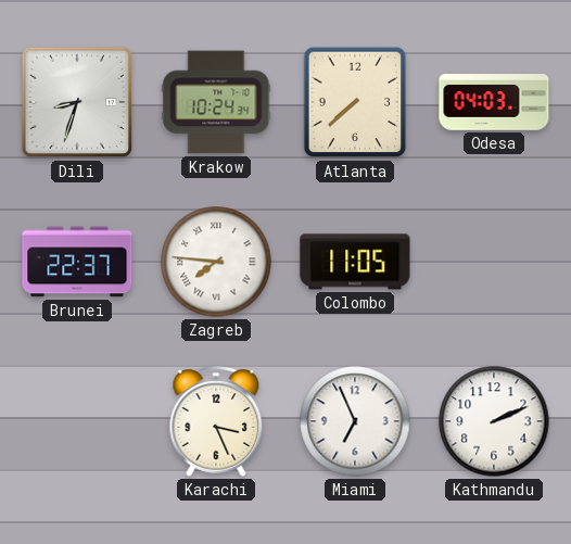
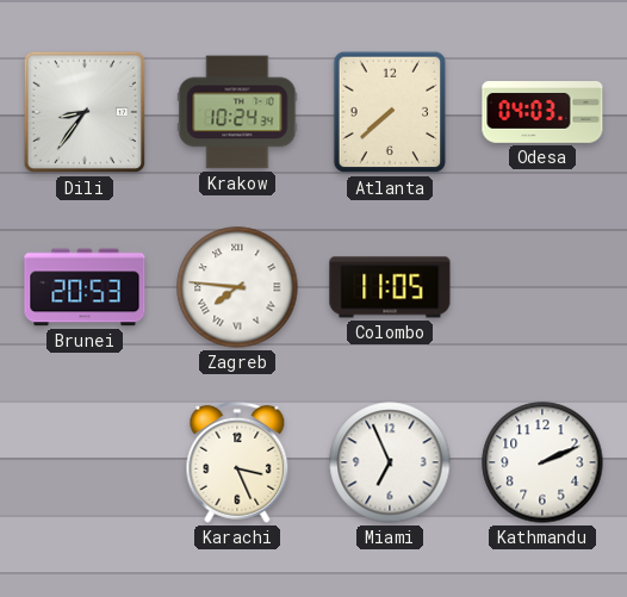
Dili: 8:33 -> 8:36 (85, 112)
Brunei: 22:37 -> 20:53 (85, 287)
